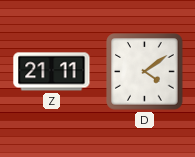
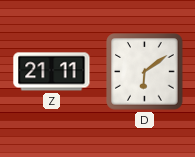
D: 4:09 -> 6:09 (145, 72)
